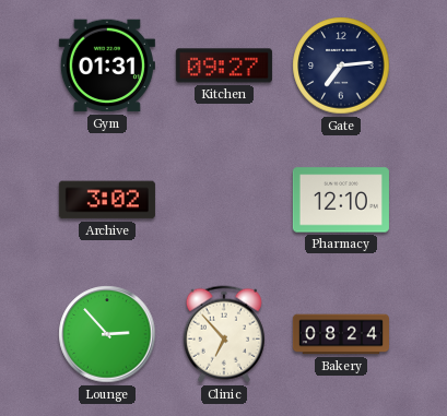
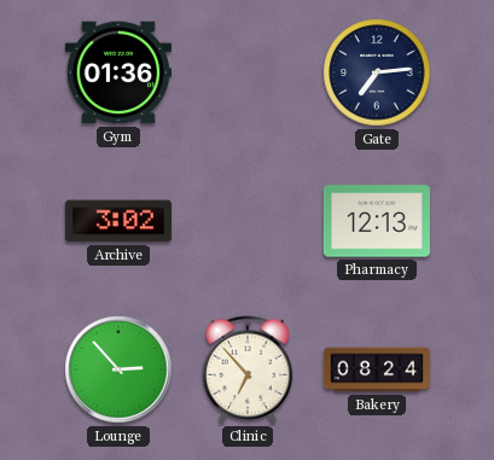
Gym: 01:31 -> 01:36 (118, 72)
Kitchen: 09:27 -> none (224, 66)
Pharmacy: 12:10 -> 12:13 (377, 221)
